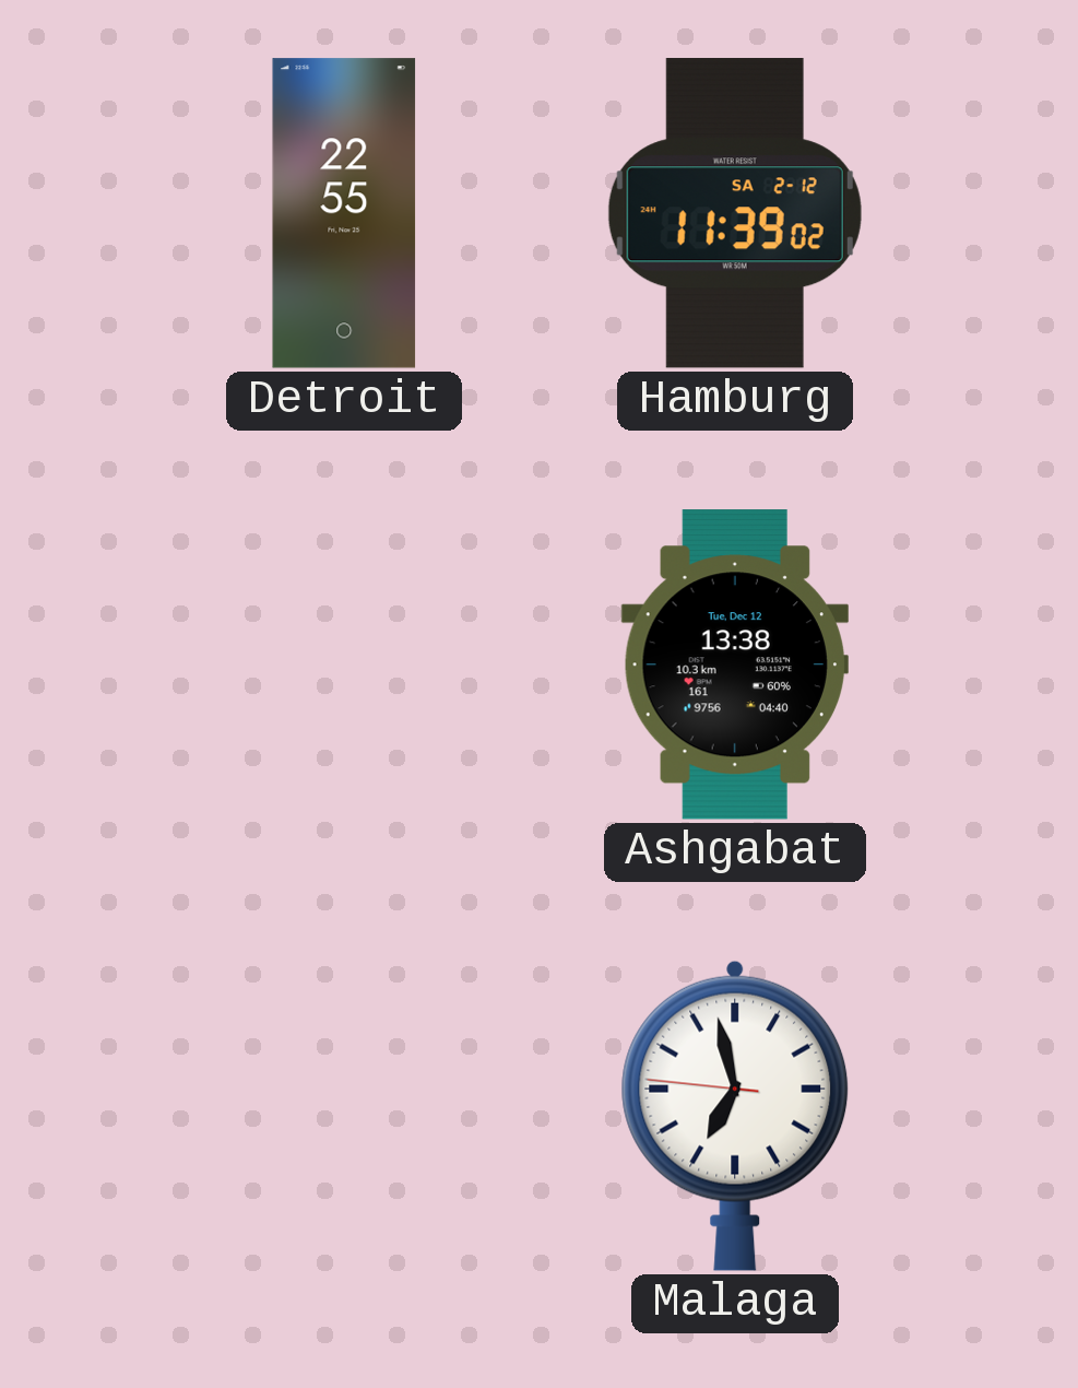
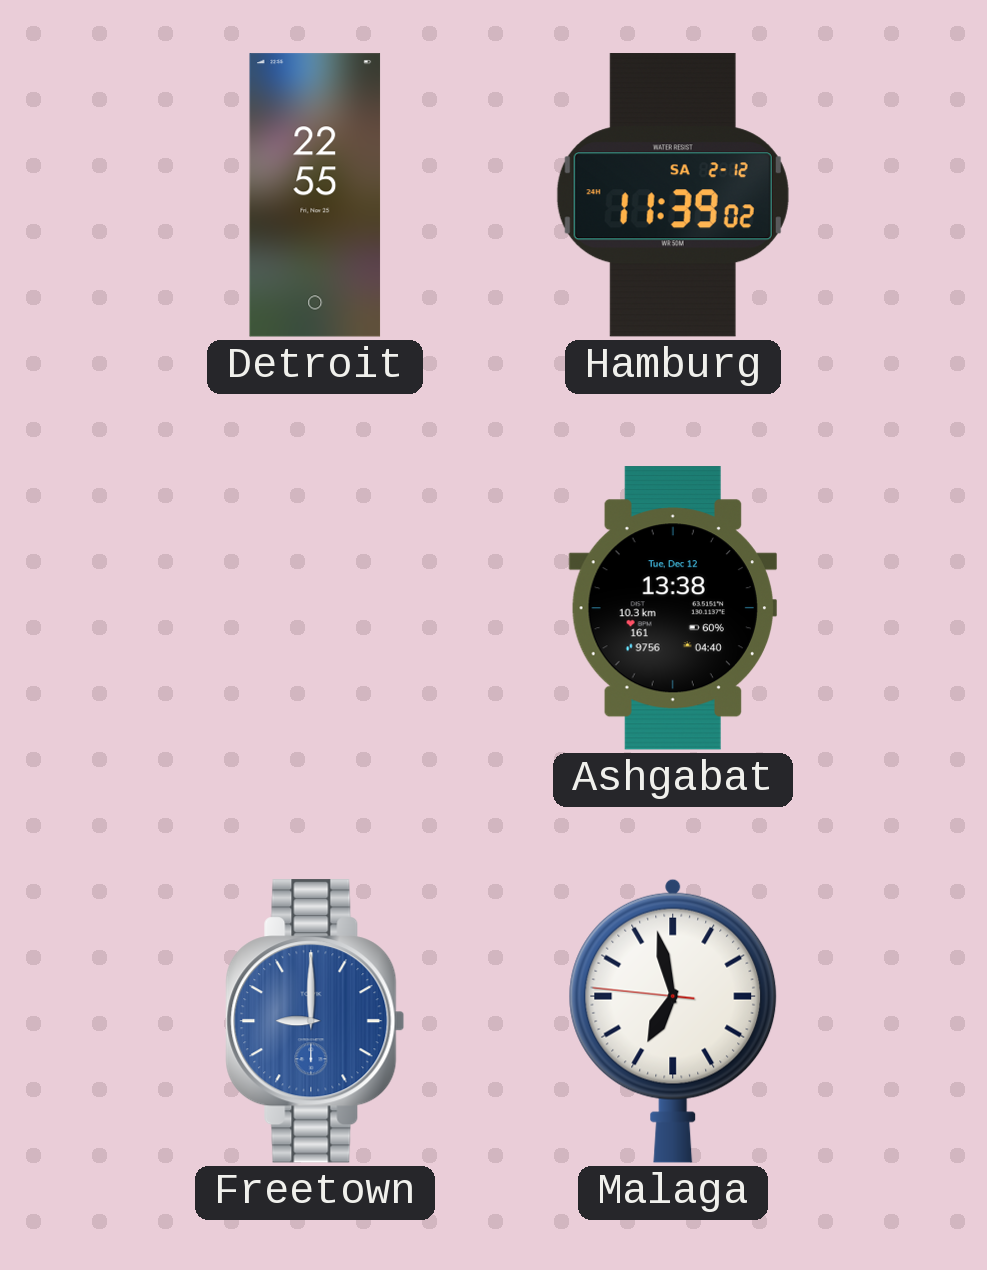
Freetown: none -> 9:00 (315, 1021)
